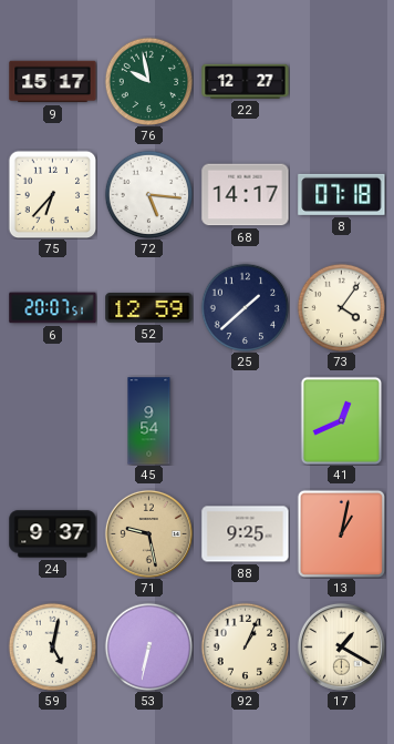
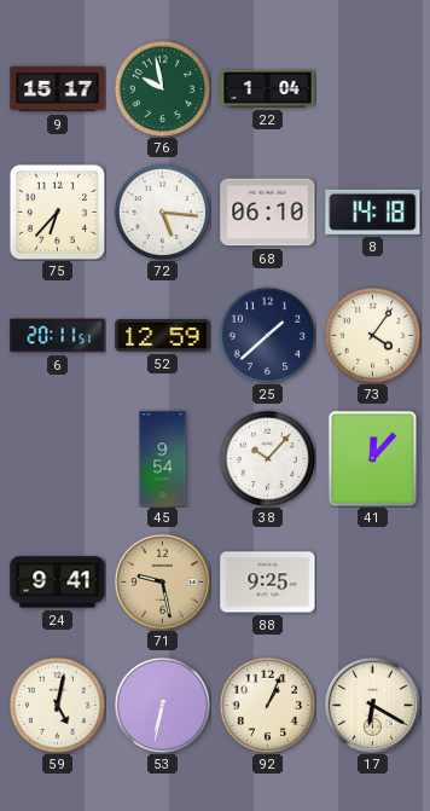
22: 12:27 -> 1:04 (268, 88)
68: 14:17 -> 06:10 (268, 213)
8: 07:18 -> 14:18 (373, 212)
6: 20:07 -> 20:11 (58, 336)
38: none -> 10:07 (267, 458)
41: 12:41 -> 12:07 (373, 458)
24: 9:37 -> 9:41 (58, 583)
13: 1:02 -> none (341, 533)
17: 1:20 -> 6:20 (372, 705)
